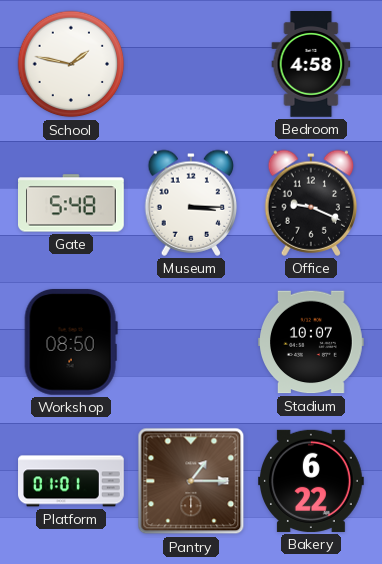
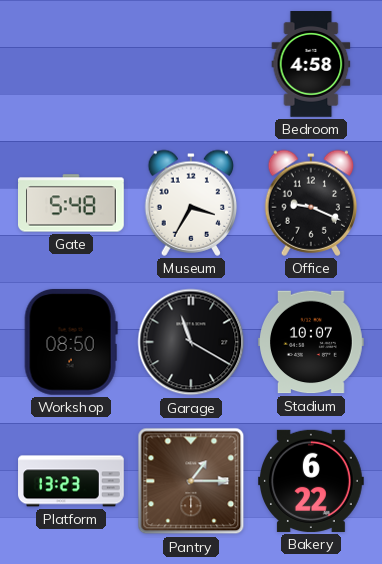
School: 1:47 -> none (71, 64)
Museum: 3:15 -> 3:35 (191, 203)
Garage: none -> 11:20 (191, 342)
Platform: 01:01 -> 13:23 (71, 481)
